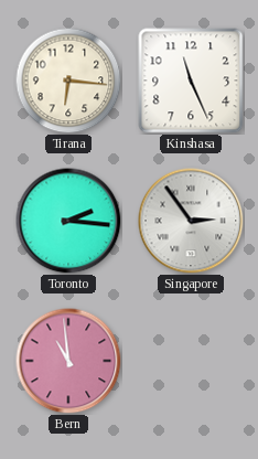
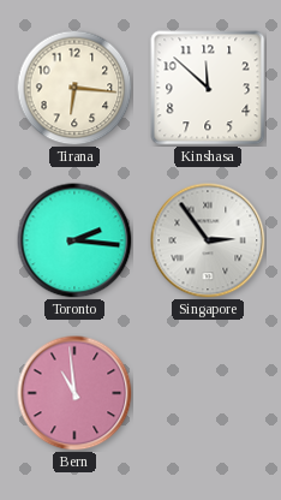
Kinshasa: 11:26 -> 11:52 (208, 88)
